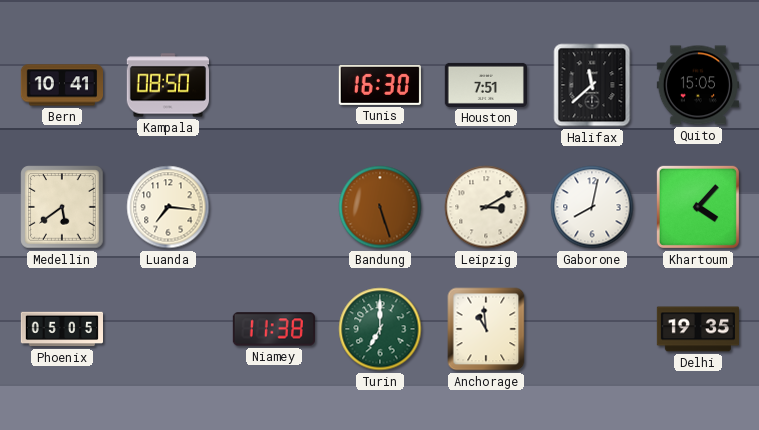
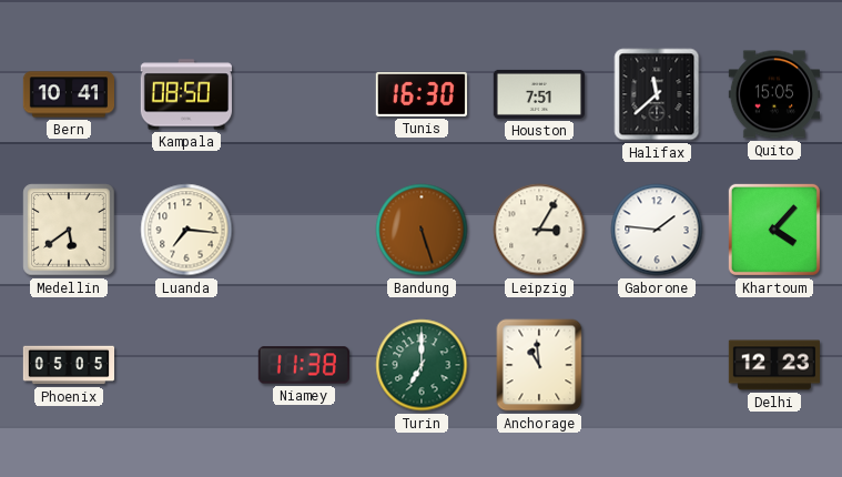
Leipzig: 3:10 -> 3:05 (539, 230)
Gaborone: 8:02 -> 1:46 (657, 230)
Delhi: 19:35 -> 12:23 (773, 365)
